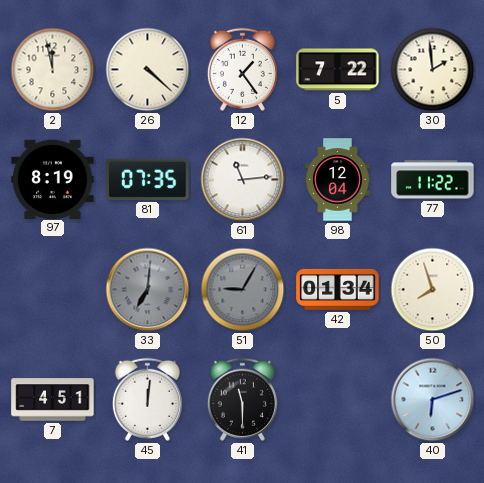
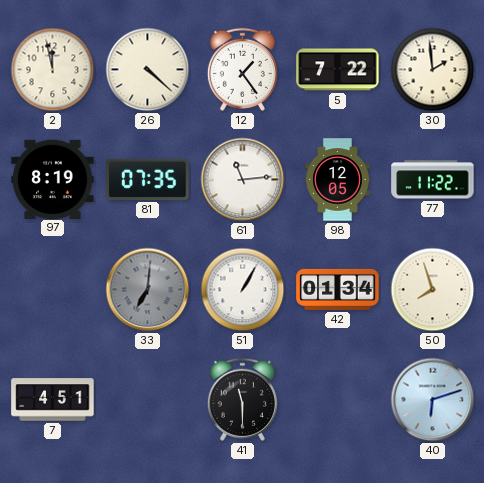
98: 12:04 -> 12:05 (338, 180)
51: 9:05 -> 1:05 (243, 290)
51 dial: grey -> white (243, 290)
45: 12:01 -> none (147, 399)
